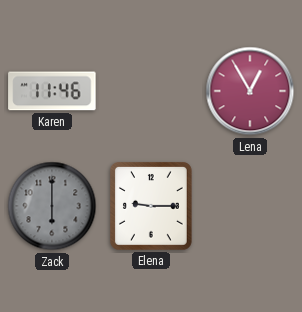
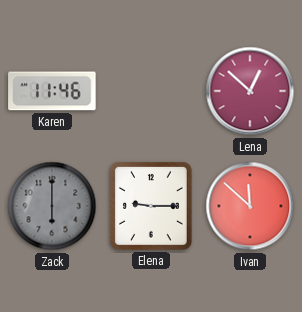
Lena: 12:55 -> 12:52 (250, 91)
Ivan: none -> 11:52 (250, 206)
